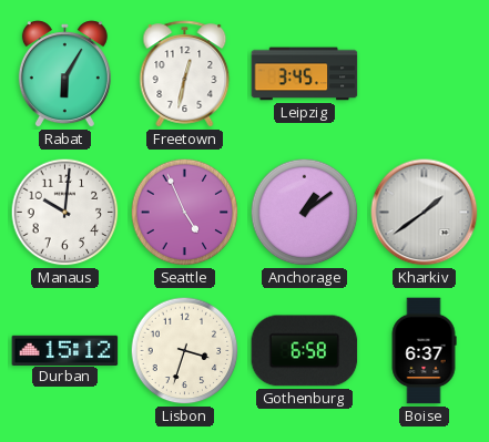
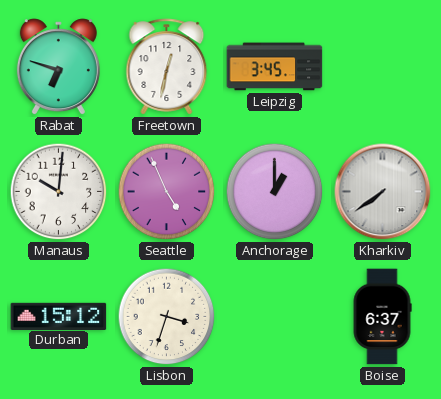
Rabat: 6:05 -> 6:48 (58, 67)
Anchorage: 1:09 -> 1:00 (275, 192)
Kharkiv: 1:39 -> 7:39 (383, 192)
Gothenburg: 6:58 -> none (305, 351)
